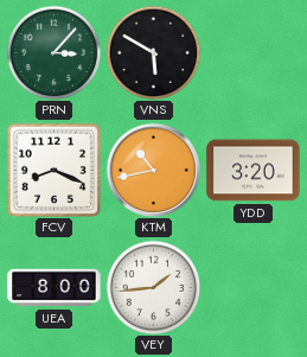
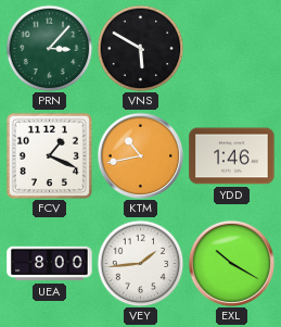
FCV: 8:19 -> 1:19 (49, 155)
YDD: 3:20 -> 1:46 (232, 156)
EXL: none -> 10:20 (231, 263)
